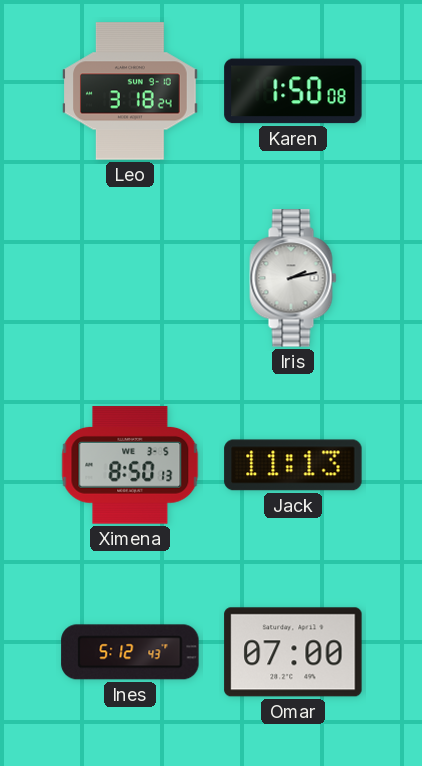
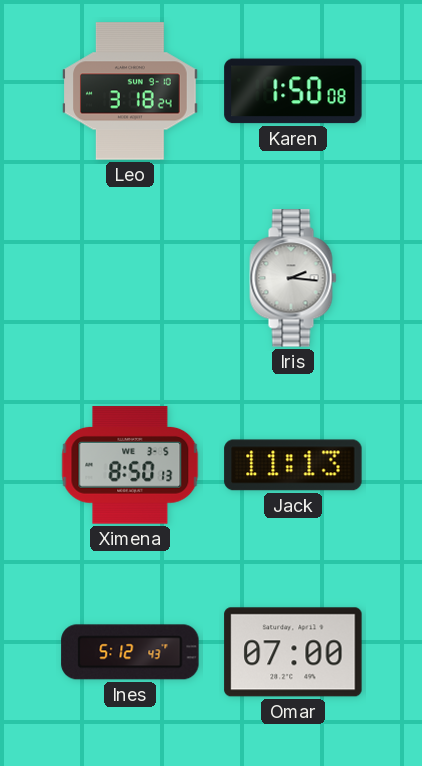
Iris: 2:13 -> 2:16 (293, 278)
